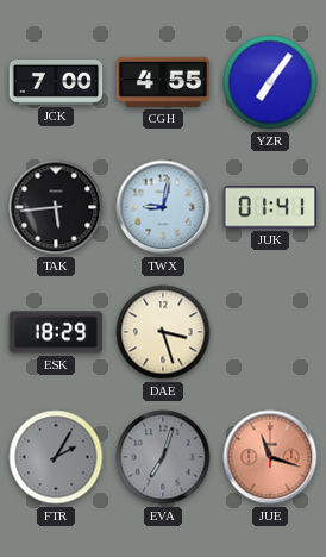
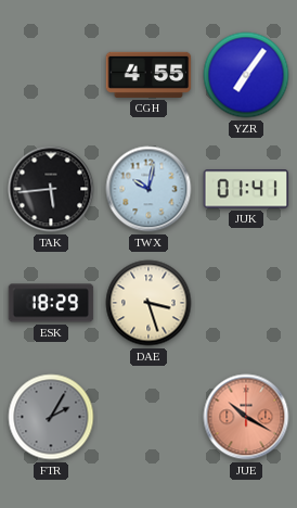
JCK: 7:00 -> none (56, 82)
TWX: 9:02 -> 10:02 (148, 189)
EVA: 7:03 -> none (163, 457)
JUE: 11:18 -> 10:20 (246, 417)
